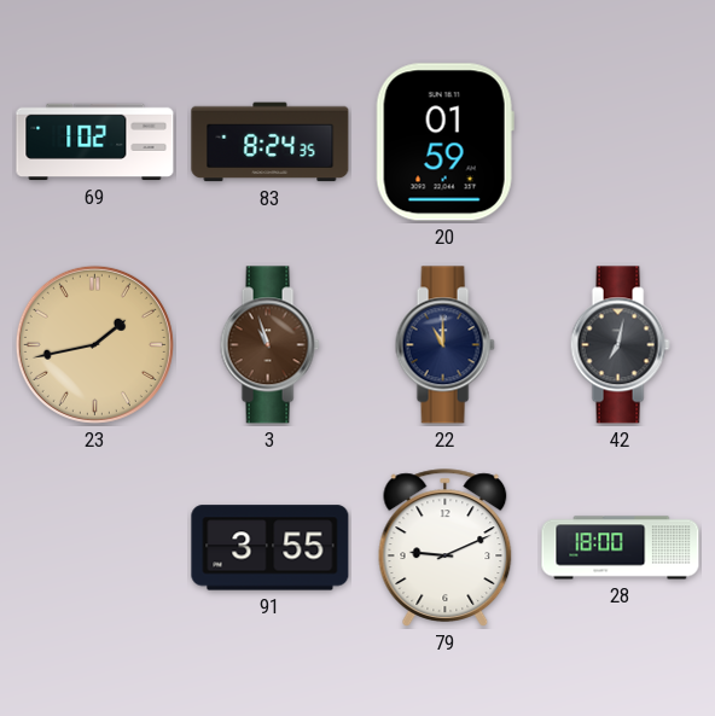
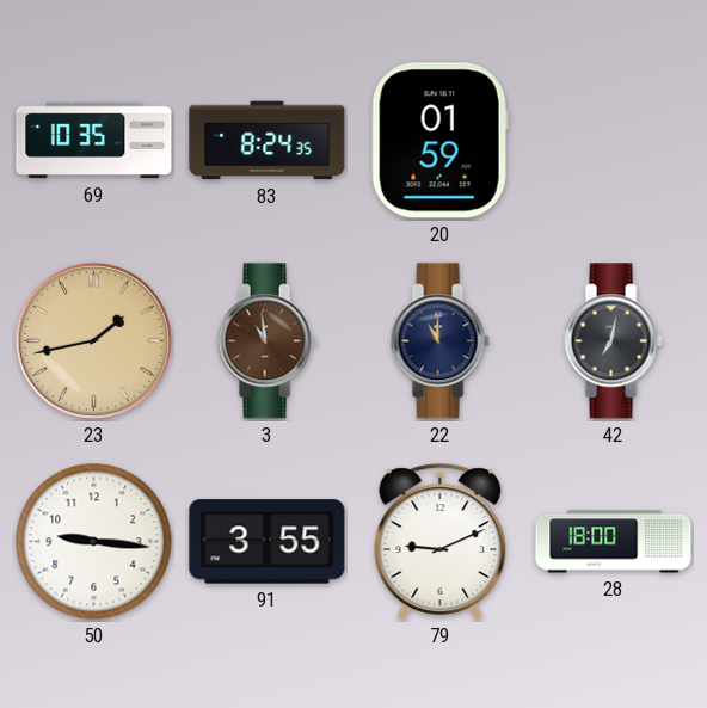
69: 1:02 -> 10:35 (94, 141)
3: 10:57 -> 10:59 (266, 341)
50: none -> 9:16 (94, 542)
